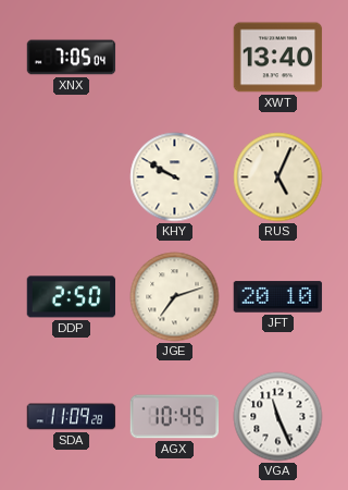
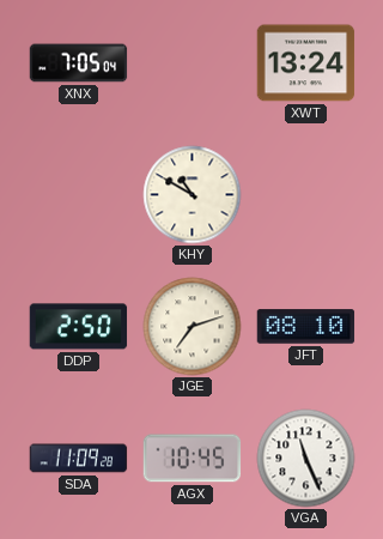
XWT: 13:40 -> 13:24 (306, 63)
KHY: 9:50 -> 10:50 (193, 195)
RUS: 5:04 -> none (278, 177)
JFT: 20:10 -> 08:10 (306, 327)
